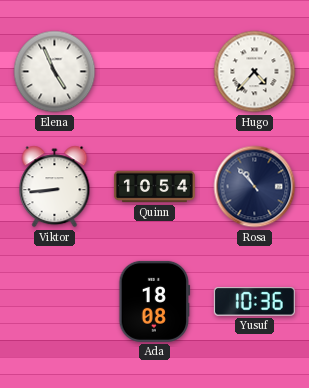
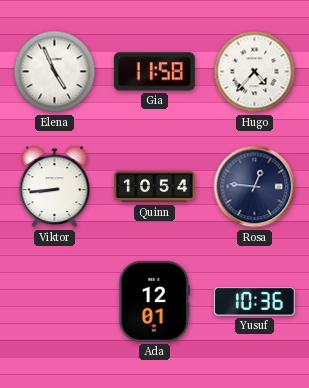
Gia: none -> 11:58 (154, 72)
Rosa: 10:53 -> 12:46 (255, 187)
Ada: 18:08 -> 12:01 (155, 301)
